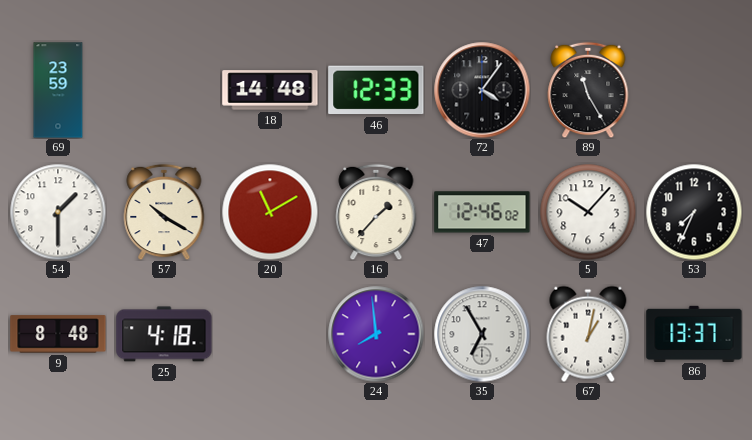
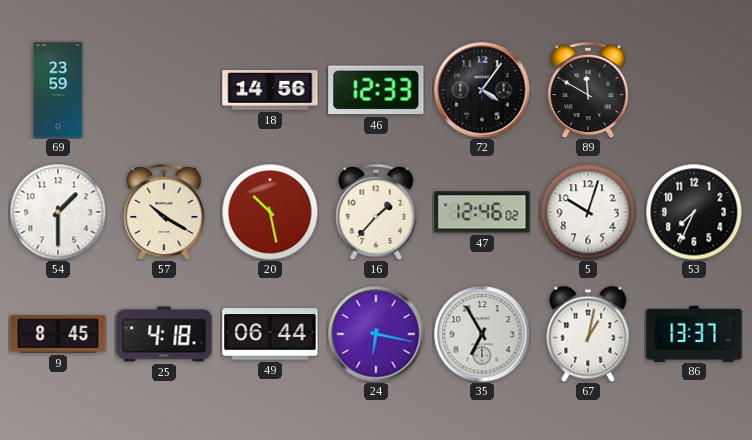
18: 14:48 -> 14:56 (270, 90)
89: 11:25 -> 11:50 (588, 90)
20: 11:10 -> 10:28 (270, 212)
5: 10:07 -> 10:03 (588, 212)
9: 8:48 -> 8:45 (58, 334)
49: none -> 06:44 (270, 334)
24: 7:59 -> 6:17 (376, 334)
